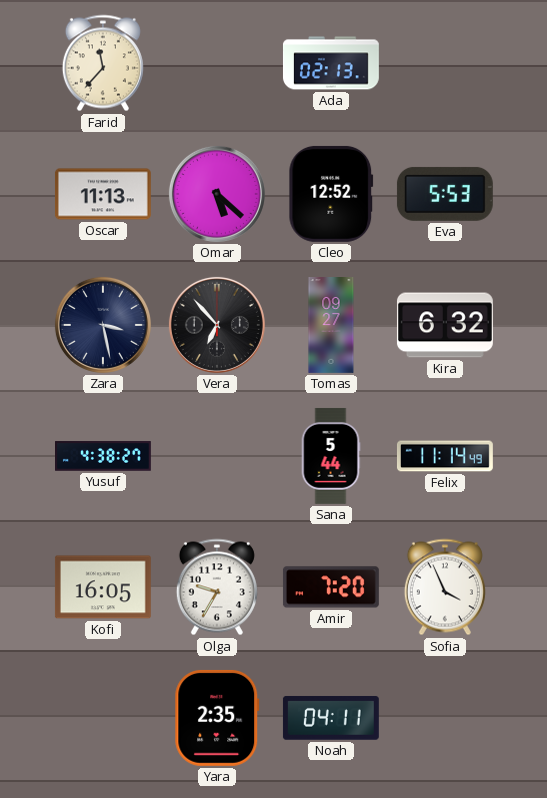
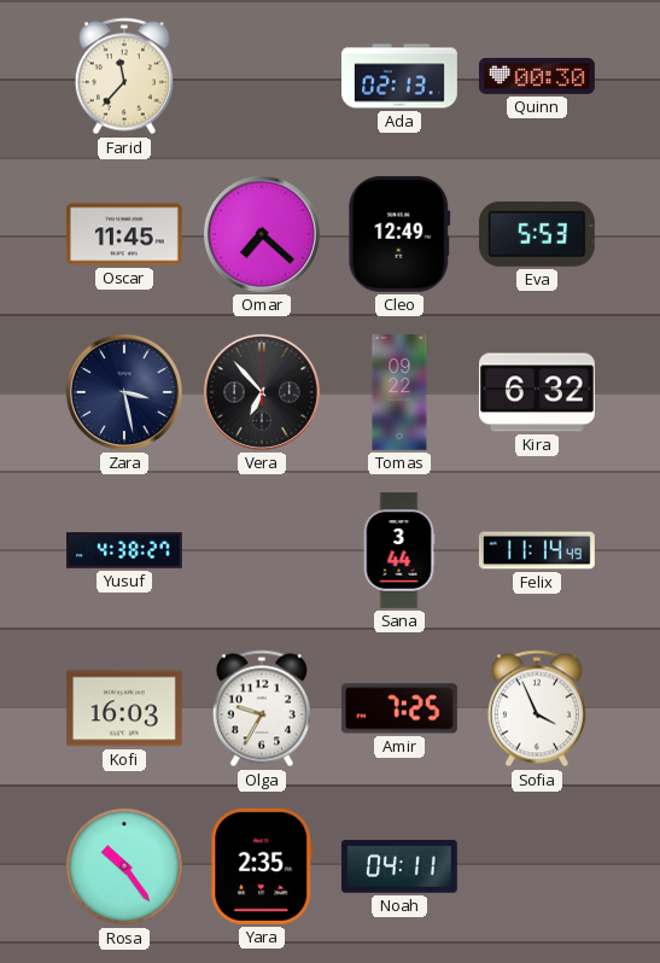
Quinn: none -> 00:30 (537, 76)
Oscar: 11:13 -> 11:45 (124, 234)
Omar: 5:22 -> 7:22 (262, 234)
Cleo: 12:52 -> 12:49 (399, 234)
Tomas: 09:27 -> 09:22 (399, 393)
Sana: 5:44 -> 3:44 (399, 550)
Kofi: 16:05 -> 16:03 (124, 708)
Amir: 7:20 -> 7:25 (399, 708)
Rosa: none -> 10:24 (124, 866)
